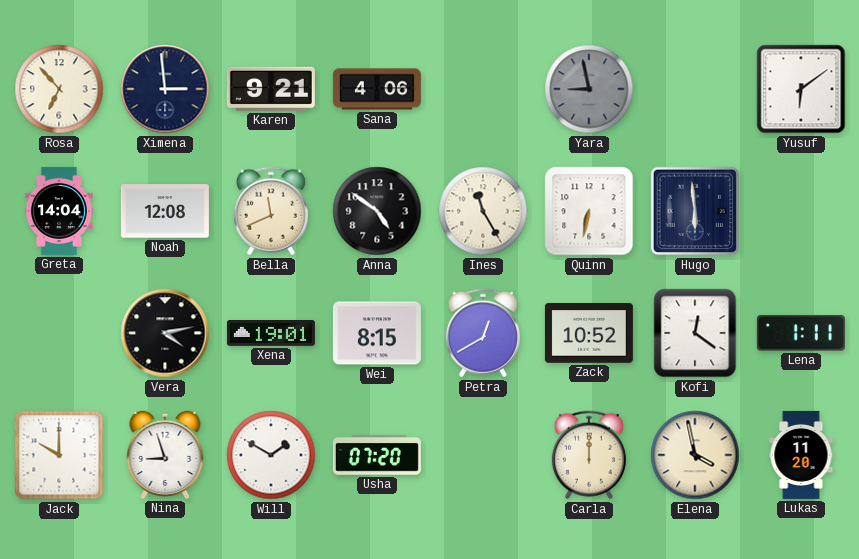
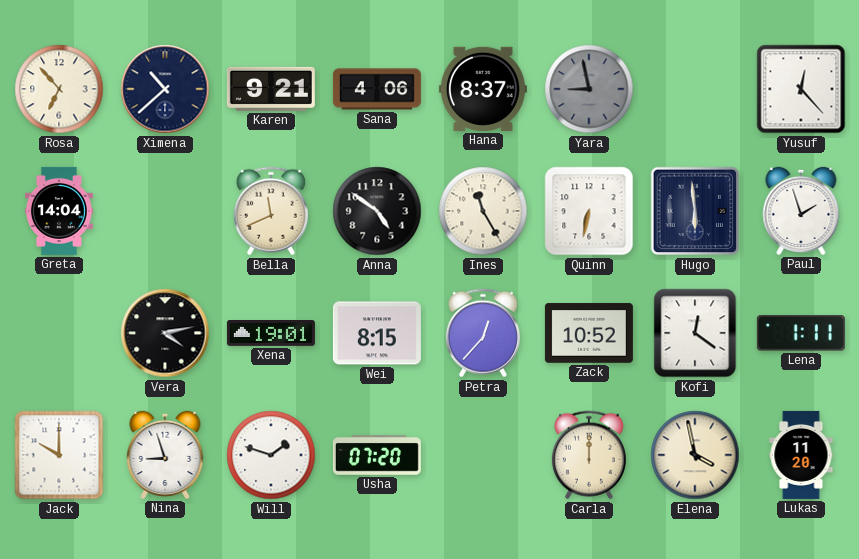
Ximena: 2:59 -> 10:38 (165, 89)
Hana: none -> 8:37 (483, 89)
Yusuf: 6:09 -> 12:23 (801, 89)
Noah: 12:08 -> none (165, 211)
Paul: none -> 1:57 (801, 211)
Petra: 12:40 -> 12:37 (483, 333)
Will: 1:50 -> 1:48 (271, 455)
